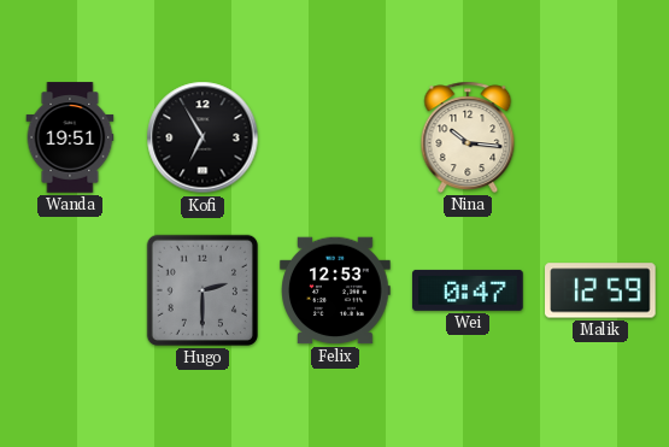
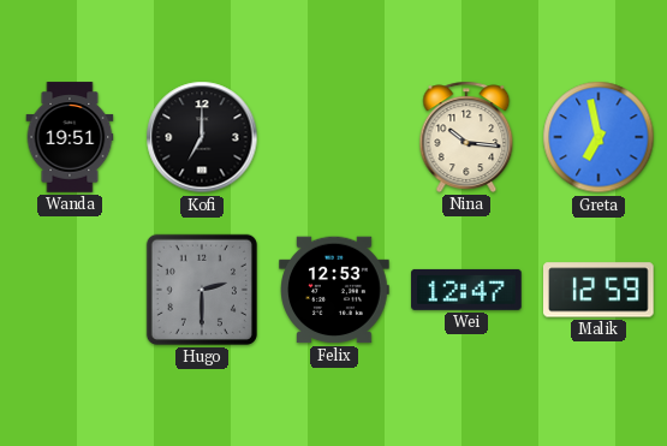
Kofi: 6:55 -> 7:00 (202, 137)
Greta: none -> 6:58 (598, 137)
Wei: 0:47 -> 12:47 (466, 290)
